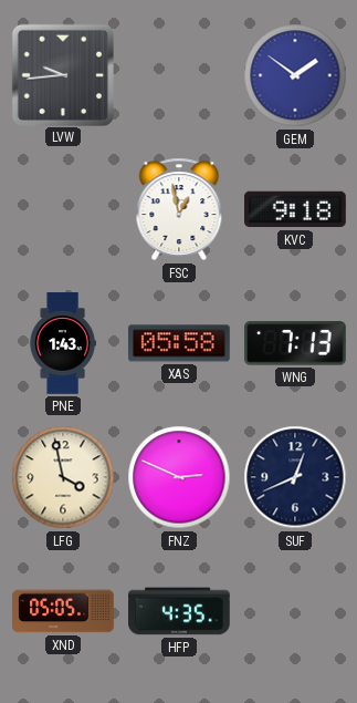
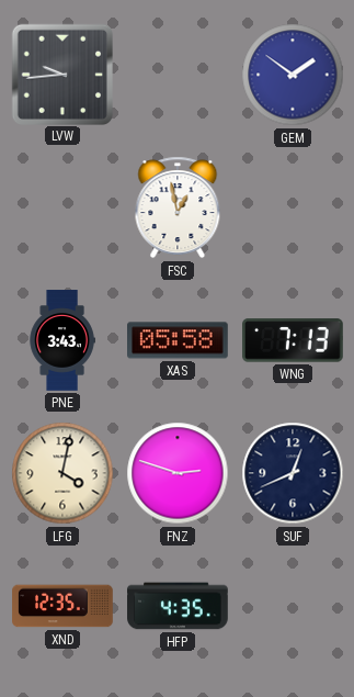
KVC: 9:18 -> none (296, 209)
PNE: 1:43 -> 3:43 (62, 340)
LFG: 3:58 -> 4:02 (62, 473)
FNZ: 2:49 -> 2:48 (178, 473)
XND: 05:05 -> 12:35 (62, 606)
